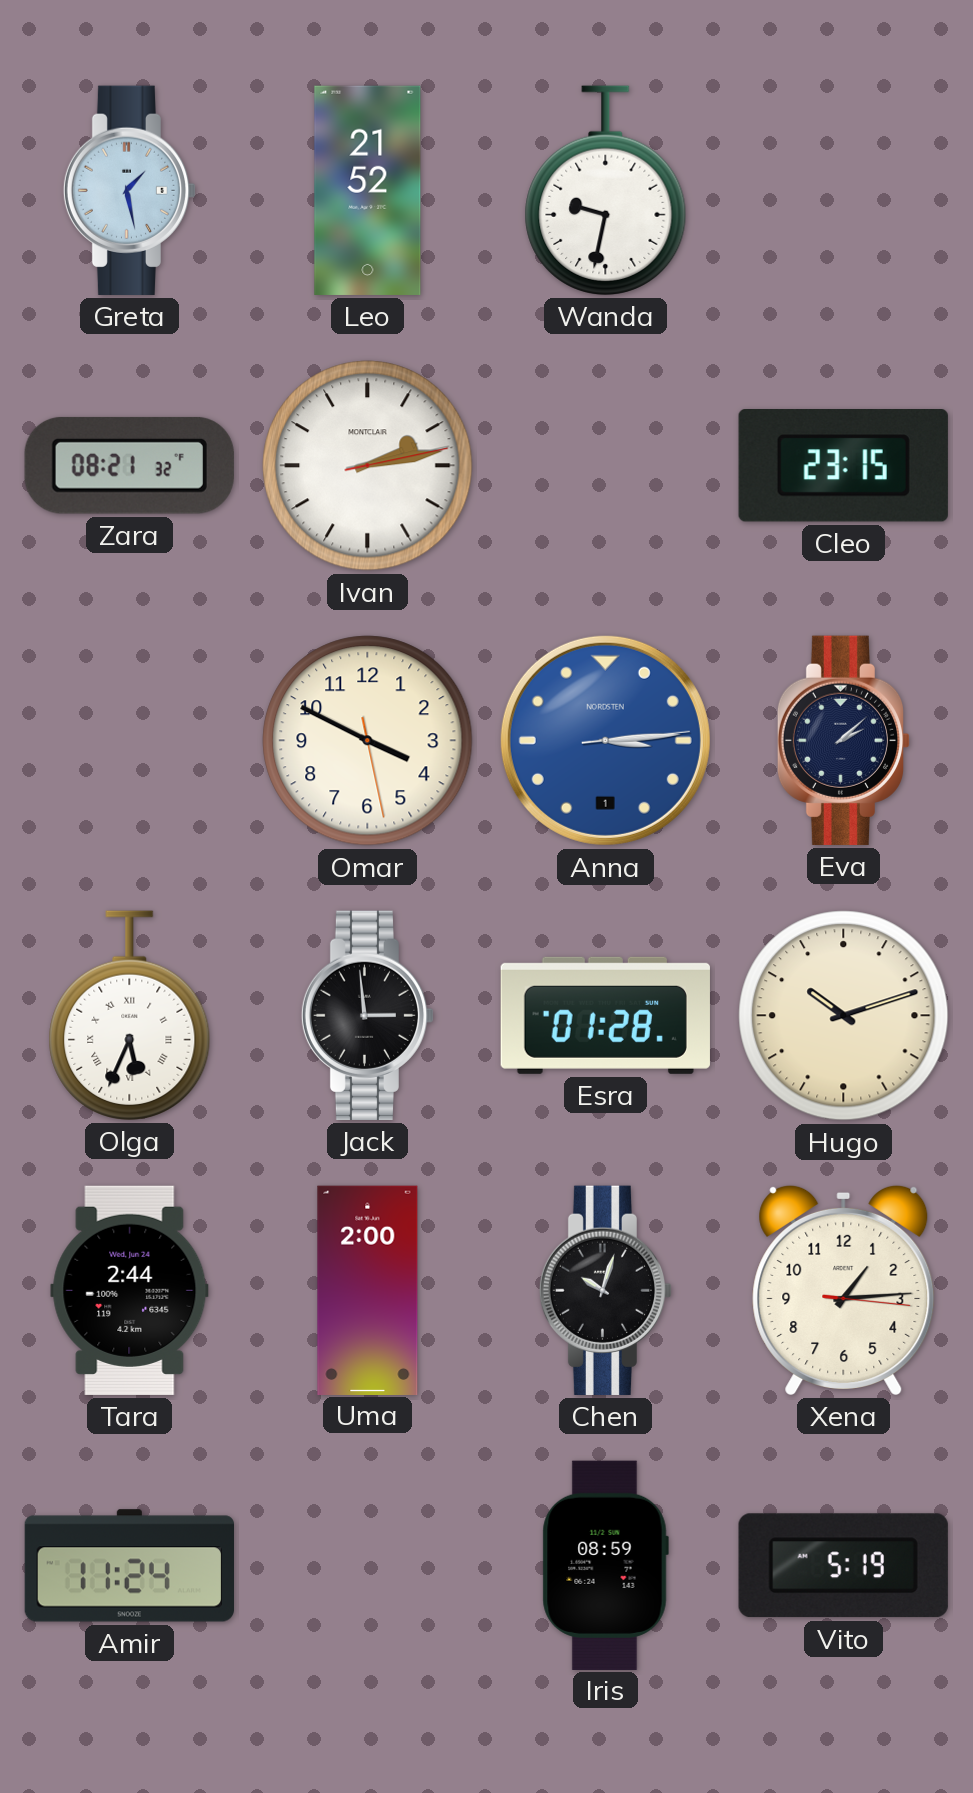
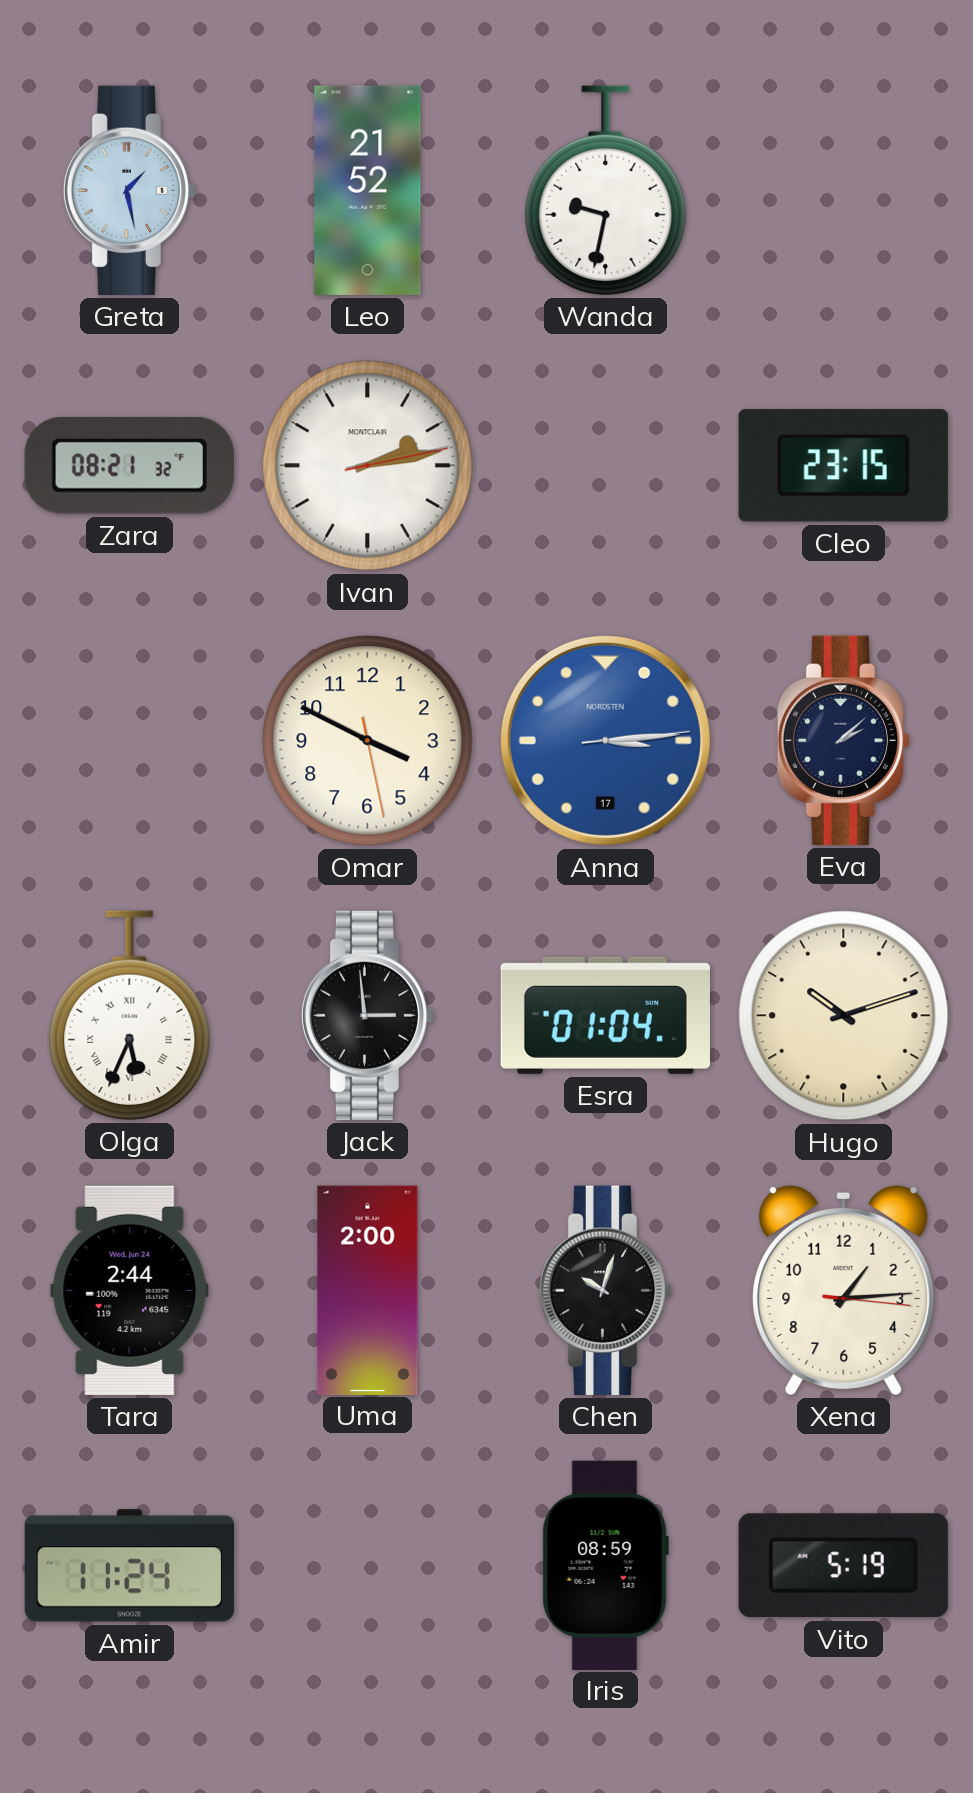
Anna date: 1 -> 17 (605, 740)
Esra: 01:28 -> 01:04 (605, 1015)
